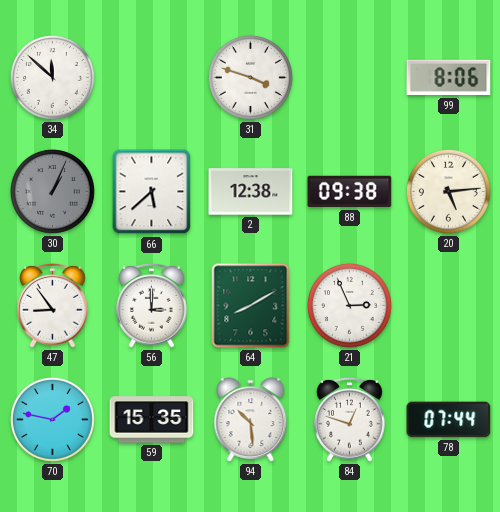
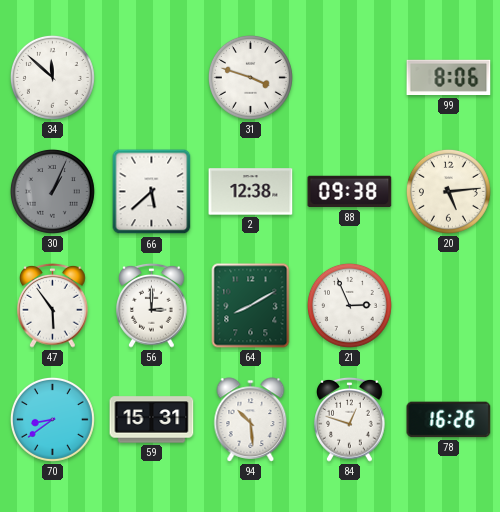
47: 8:54 -> 5:54 (53, 305)
70: 1:47 -> 8:39 (52, 419)
59: 15:35 -> 15:31 (152, 420)
78: 07:44 -> 16:26 (449, 420)
